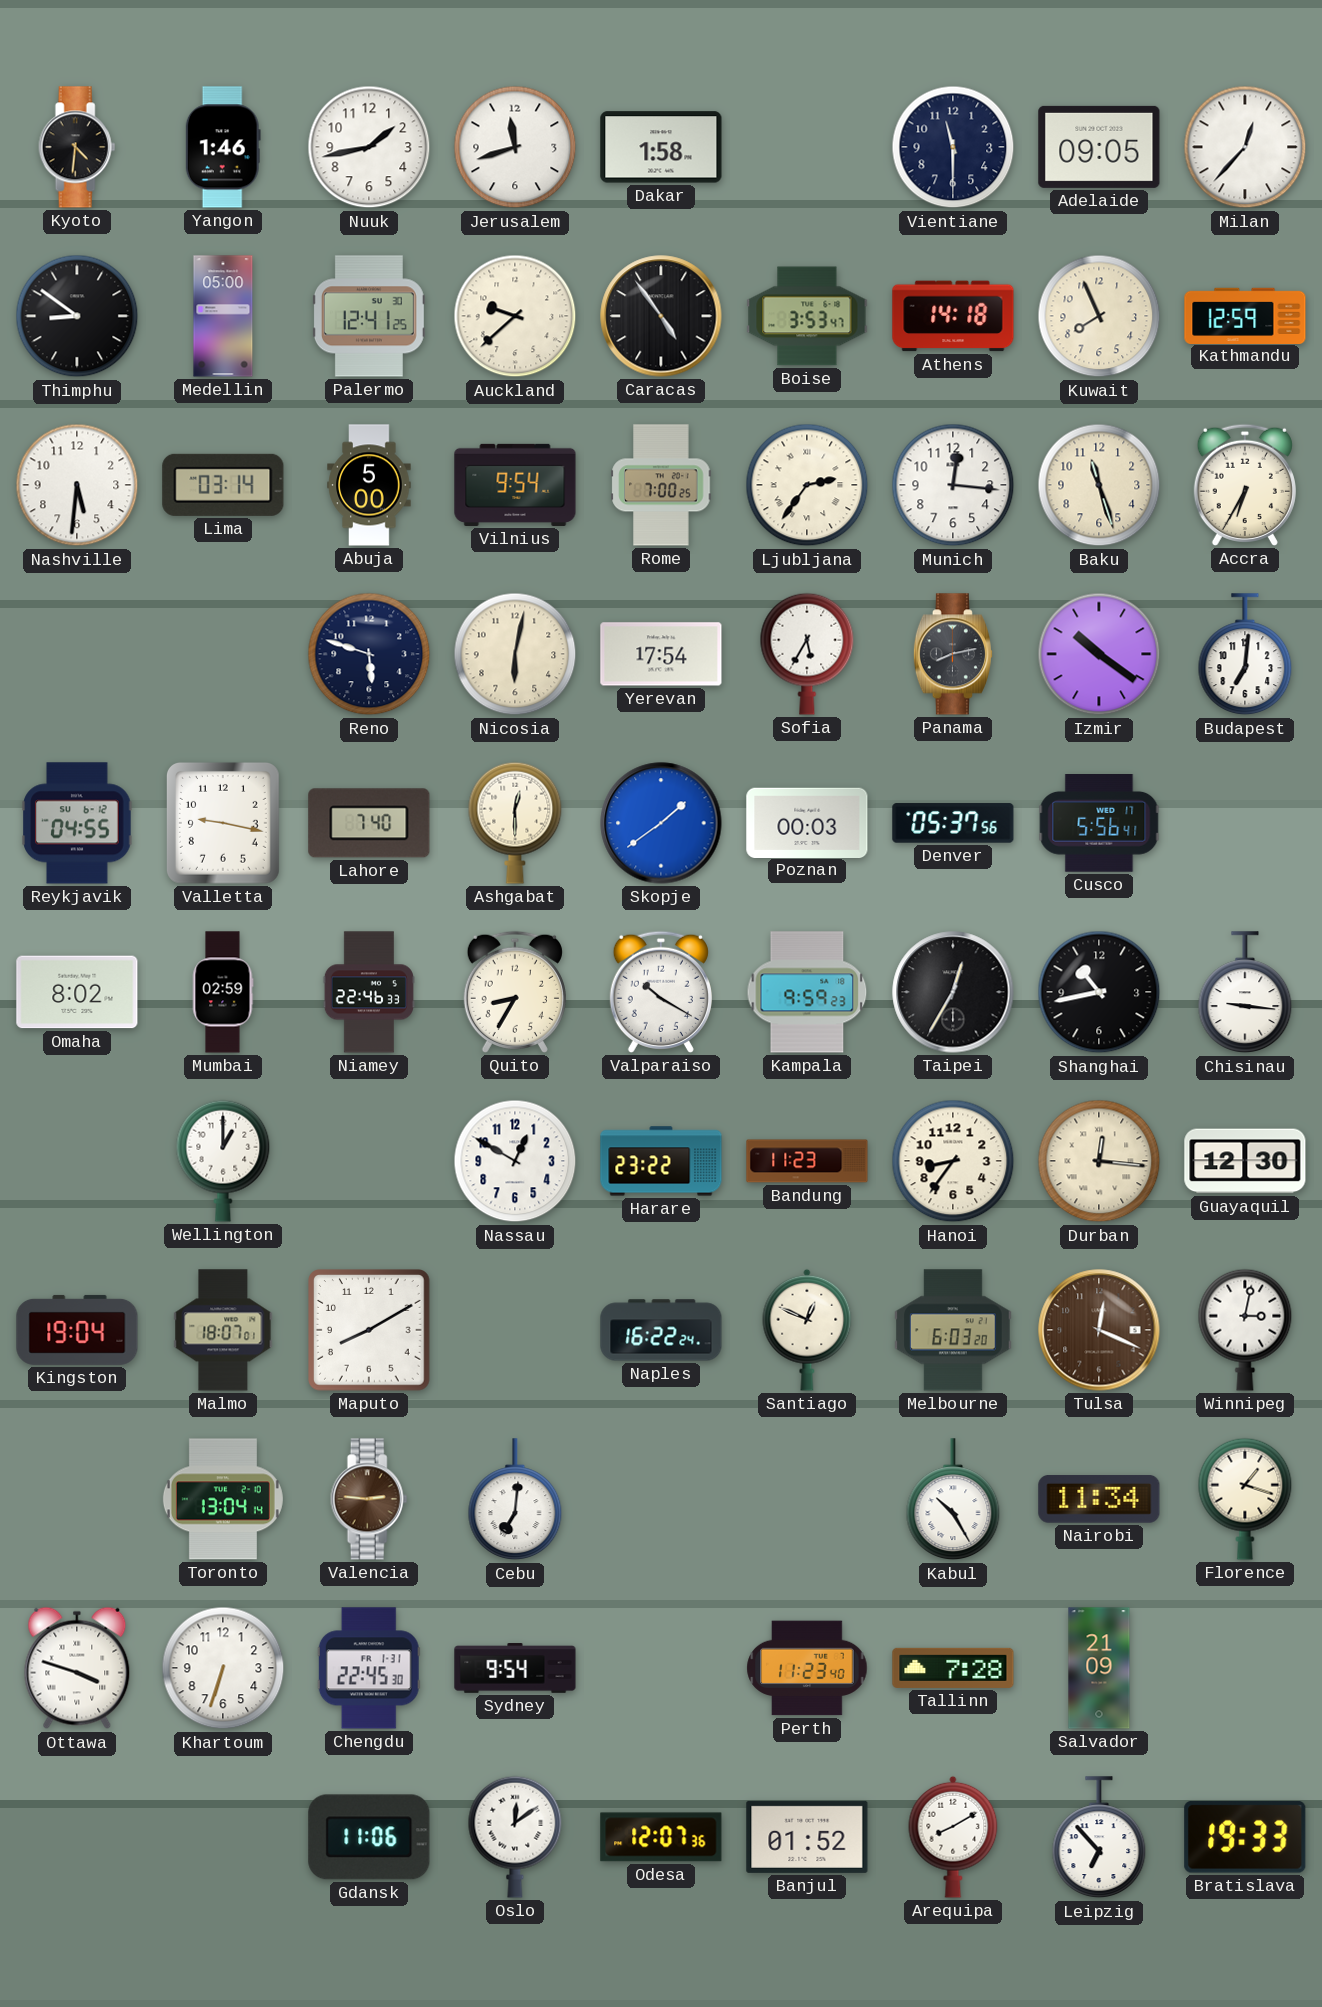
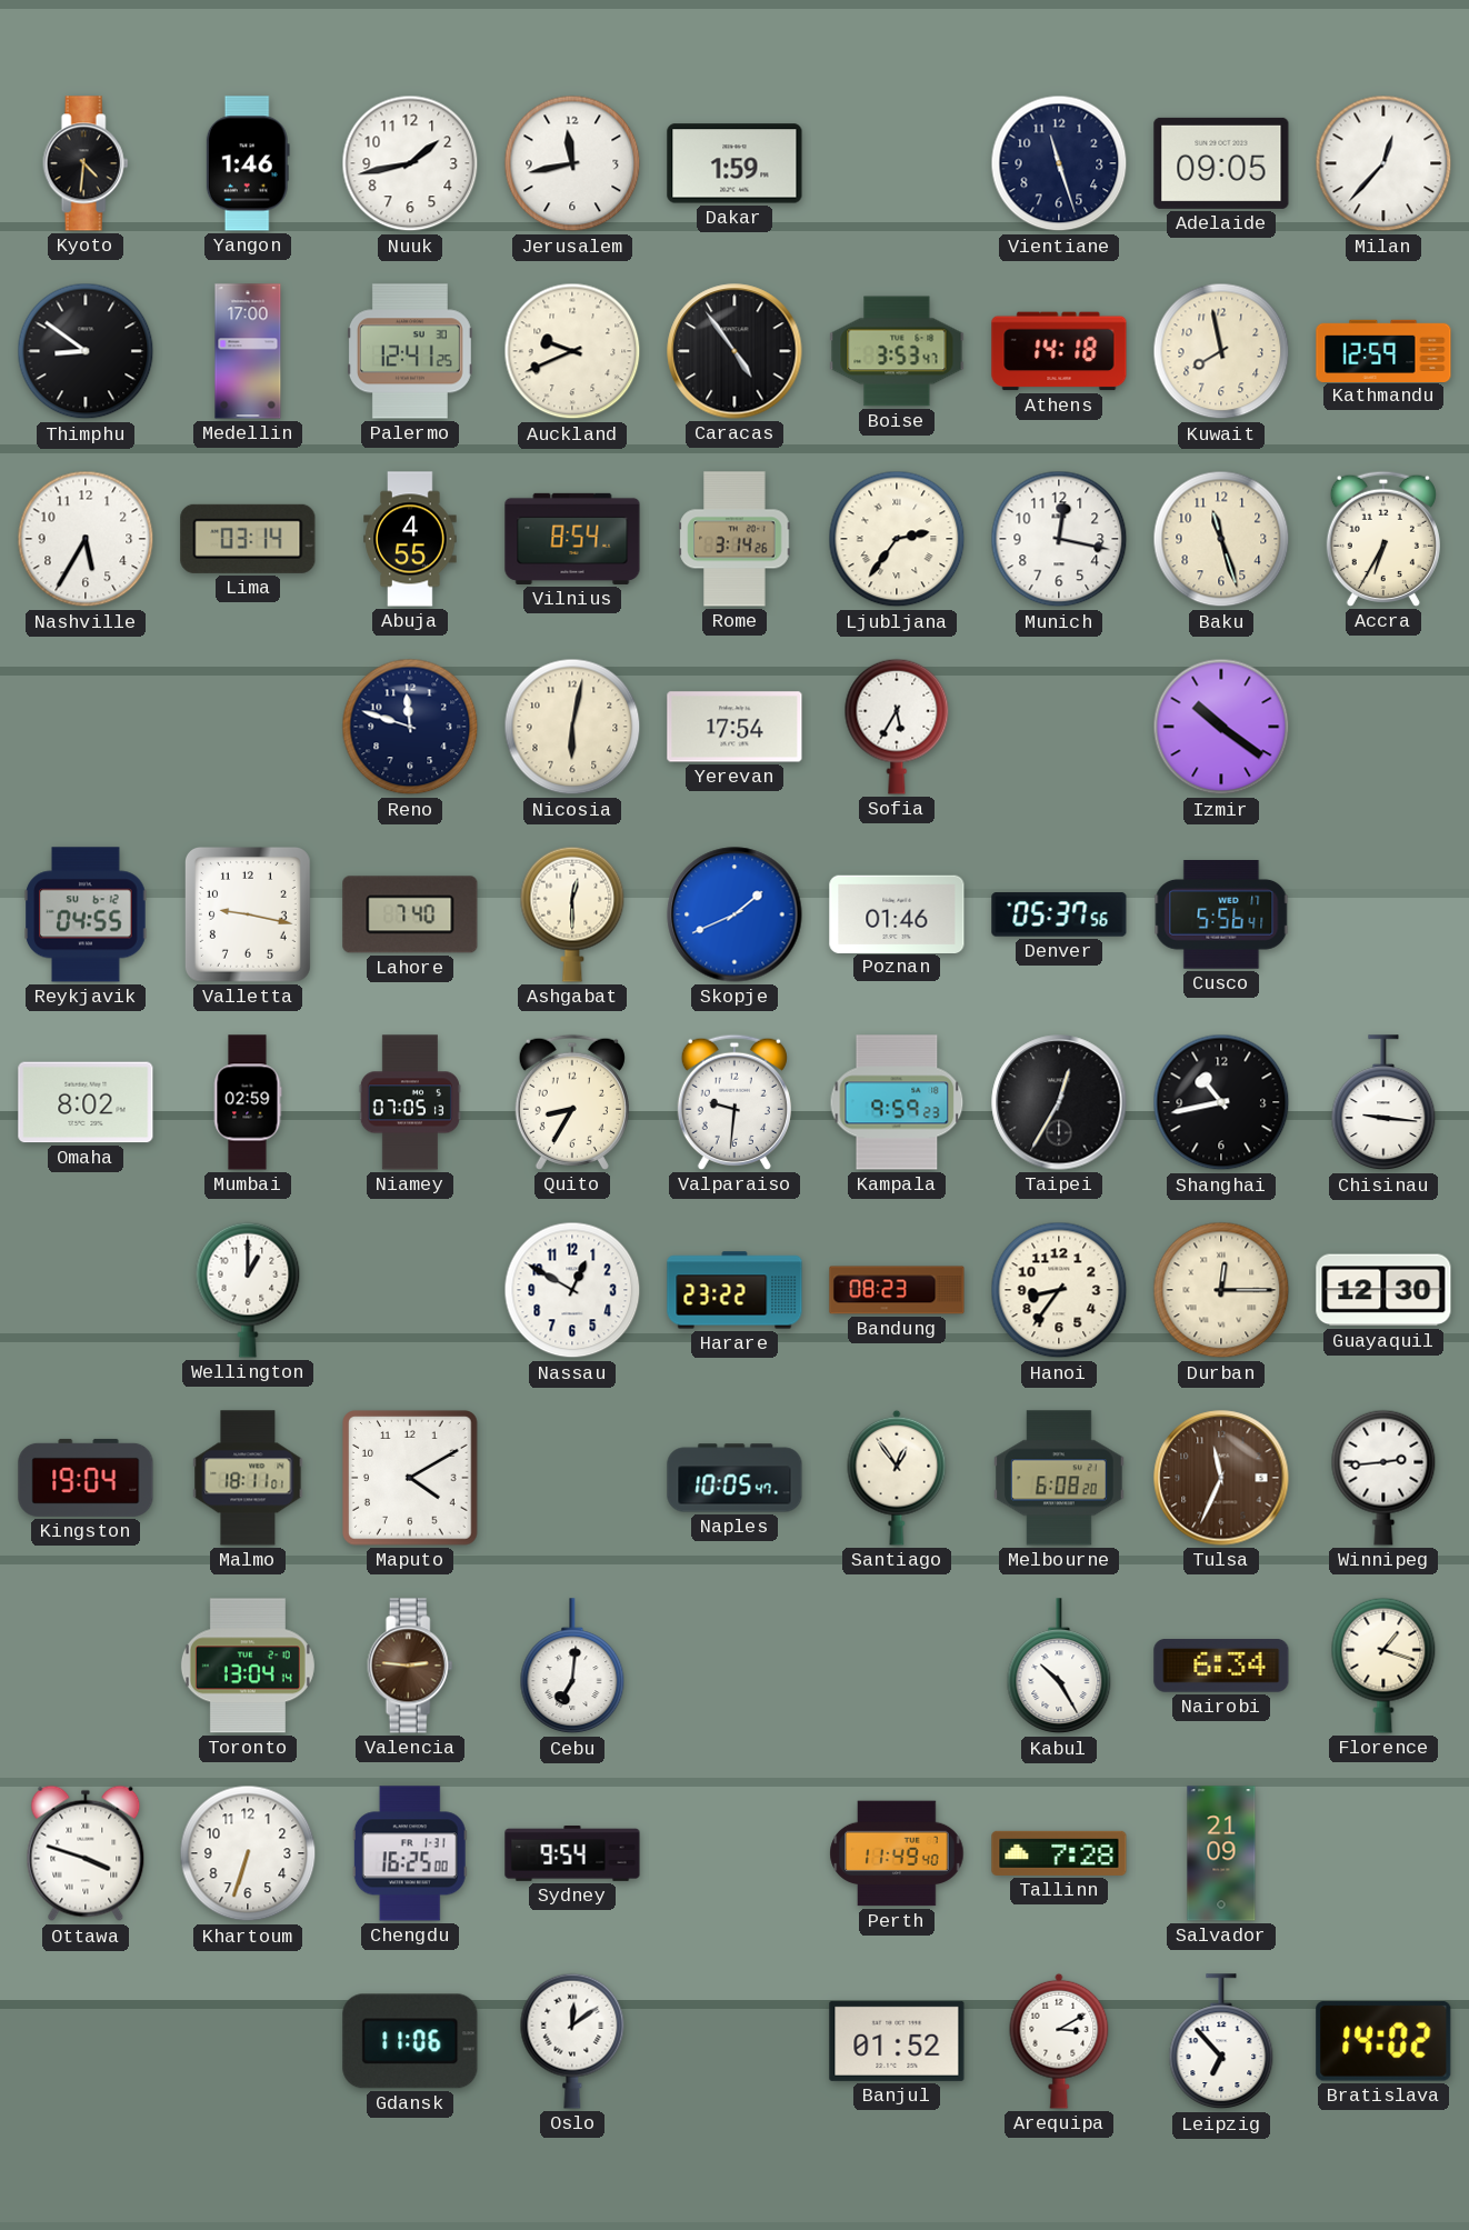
Jerusalem: 11:42 -> 11:43 (572, 163)
Dakar: 1:58 -> 1:59 (734, 163)
Vientiane: 11:30 -> 11:27 (1059, 163)
Medellin: 05:00 -> 17:00 (248, 351)
Auckland: 9:38 -> 9:41 (572, 351)
Kuwait: 7:56 -> 7:58 (1221, 351)
Nashville: 5:31 -> 5:35 (86, 539)
Abuja: 5:00 -> 4:55 (410, 539)
Vilnius: 9:54 -> 8:54 (572, 539)
Rome: 7:00 -> 3:14 (734, 539)
Munich: 12:16 -> 12:17 (1059, 539)
Reno: 5:48 -> 11:48 (410, 727)
Panama: 8:13 -> none (953, 654)
Budapest: 7:01 -> none (1245, 655)
Skopje: 1:39 -> 1:41 (734, 914)
Poznan: 00:03 -> 01:46 (897, 913)
Niamey: 22:46 -> 07:05 (410, 1102)
Valparaiso: 10:20 -> 9:31 (734, 1102)
Bandung: 11:23 -> 08:23 (897, 1290)
Durban: 12:16 -> 12:15 (1221, 1290)
Malmo: 18:07 -> 18:11 (248, 1478)
Maputo: 8:10 -> 4:10 (411, 1479)
Naples: 16:22 -> 10:05 (734, 1478)
Santiago: 12:49 -> 12:54 (897, 1478)
Melbourne: 6:03 -> 6:08 (1059, 1478)
Tulsa: 12:19 -> 11:34 (1221, 1478)
Winnipeg: 3:02 -> 2:44 (1383, 1478)
Nairobi: 11:34 -> 6:34 (1221, 1667)
Chengdu: 22:45 -> 16:25 (410, 1853)
Perth: 11:23 -> 11:49 (897, 1853)
Odesa: 12:07 -> none (661, 1837)
Arequipa: 8:10 -> 3:10 (1059, 2041)
Bratislava: 19:33 -> 14:02 (1383, 2041)
